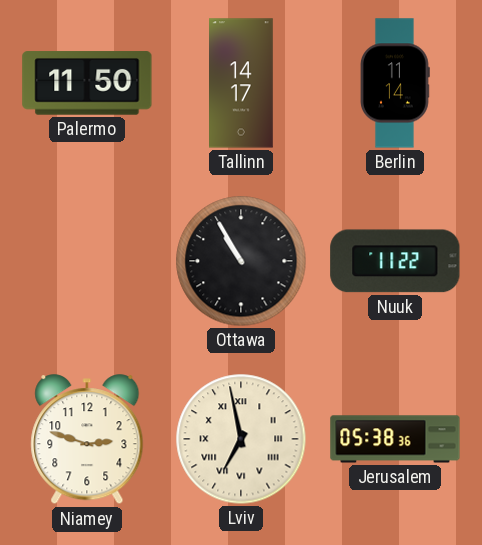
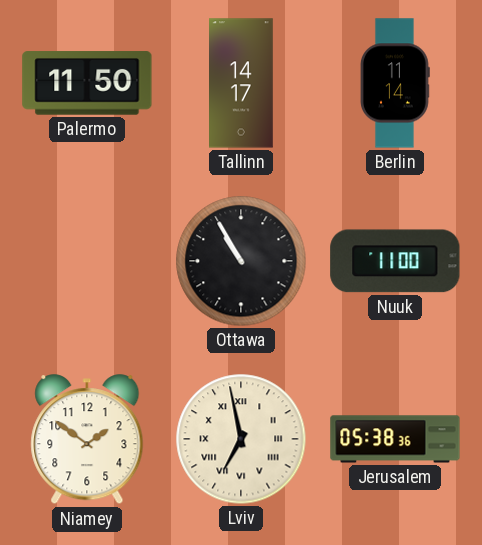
Nuuk: 11:22 -> 11:00 (395, 261)
Niamey: 2:48 -> 1:51 (87, 440)
